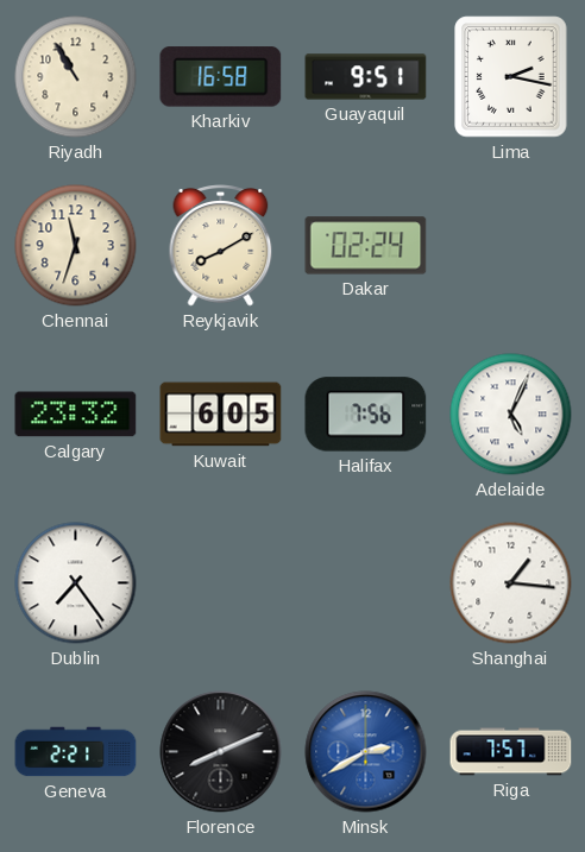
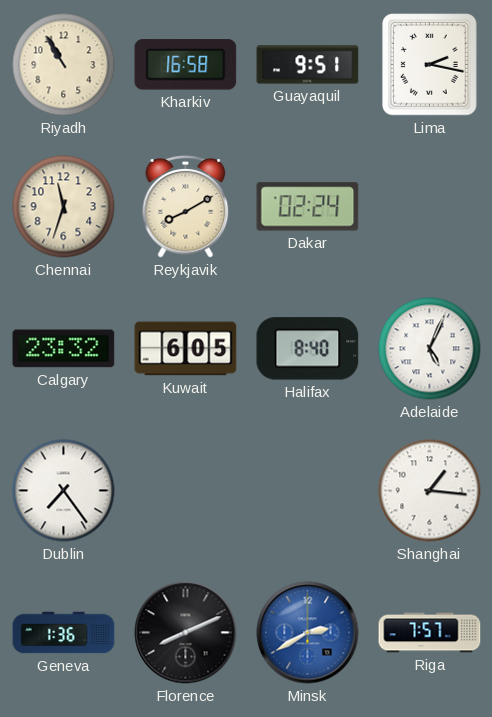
Halifax: 7:56 -> 8:40 (308, 349)
Geneva: 2:21 -> 1:36 (64, 633)
